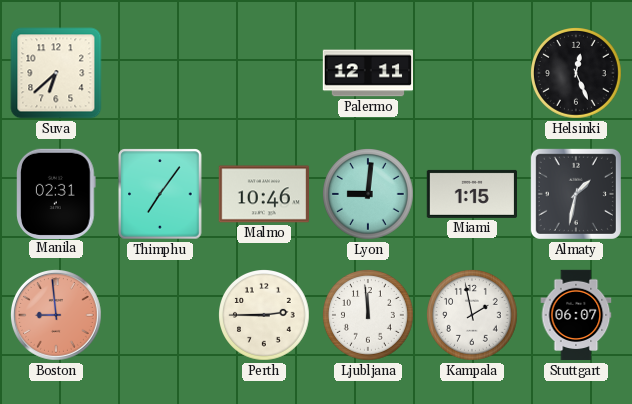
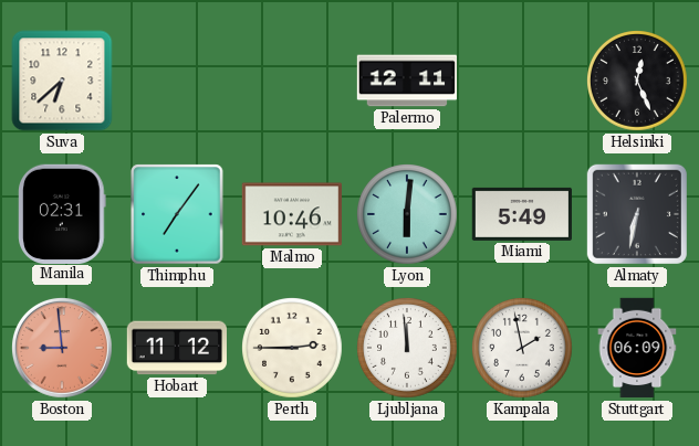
Lyon: 9:01 -> 6:01 (408, 215)
Miami: 1:15 -> 5:49 (521, 214)
Almaty: 1:32 -> 6:32 (637, 214)
Hobart: none -> 11:12 (176, 348)
Stuttgart: 06:07 -> 06:09 (637, 348)
